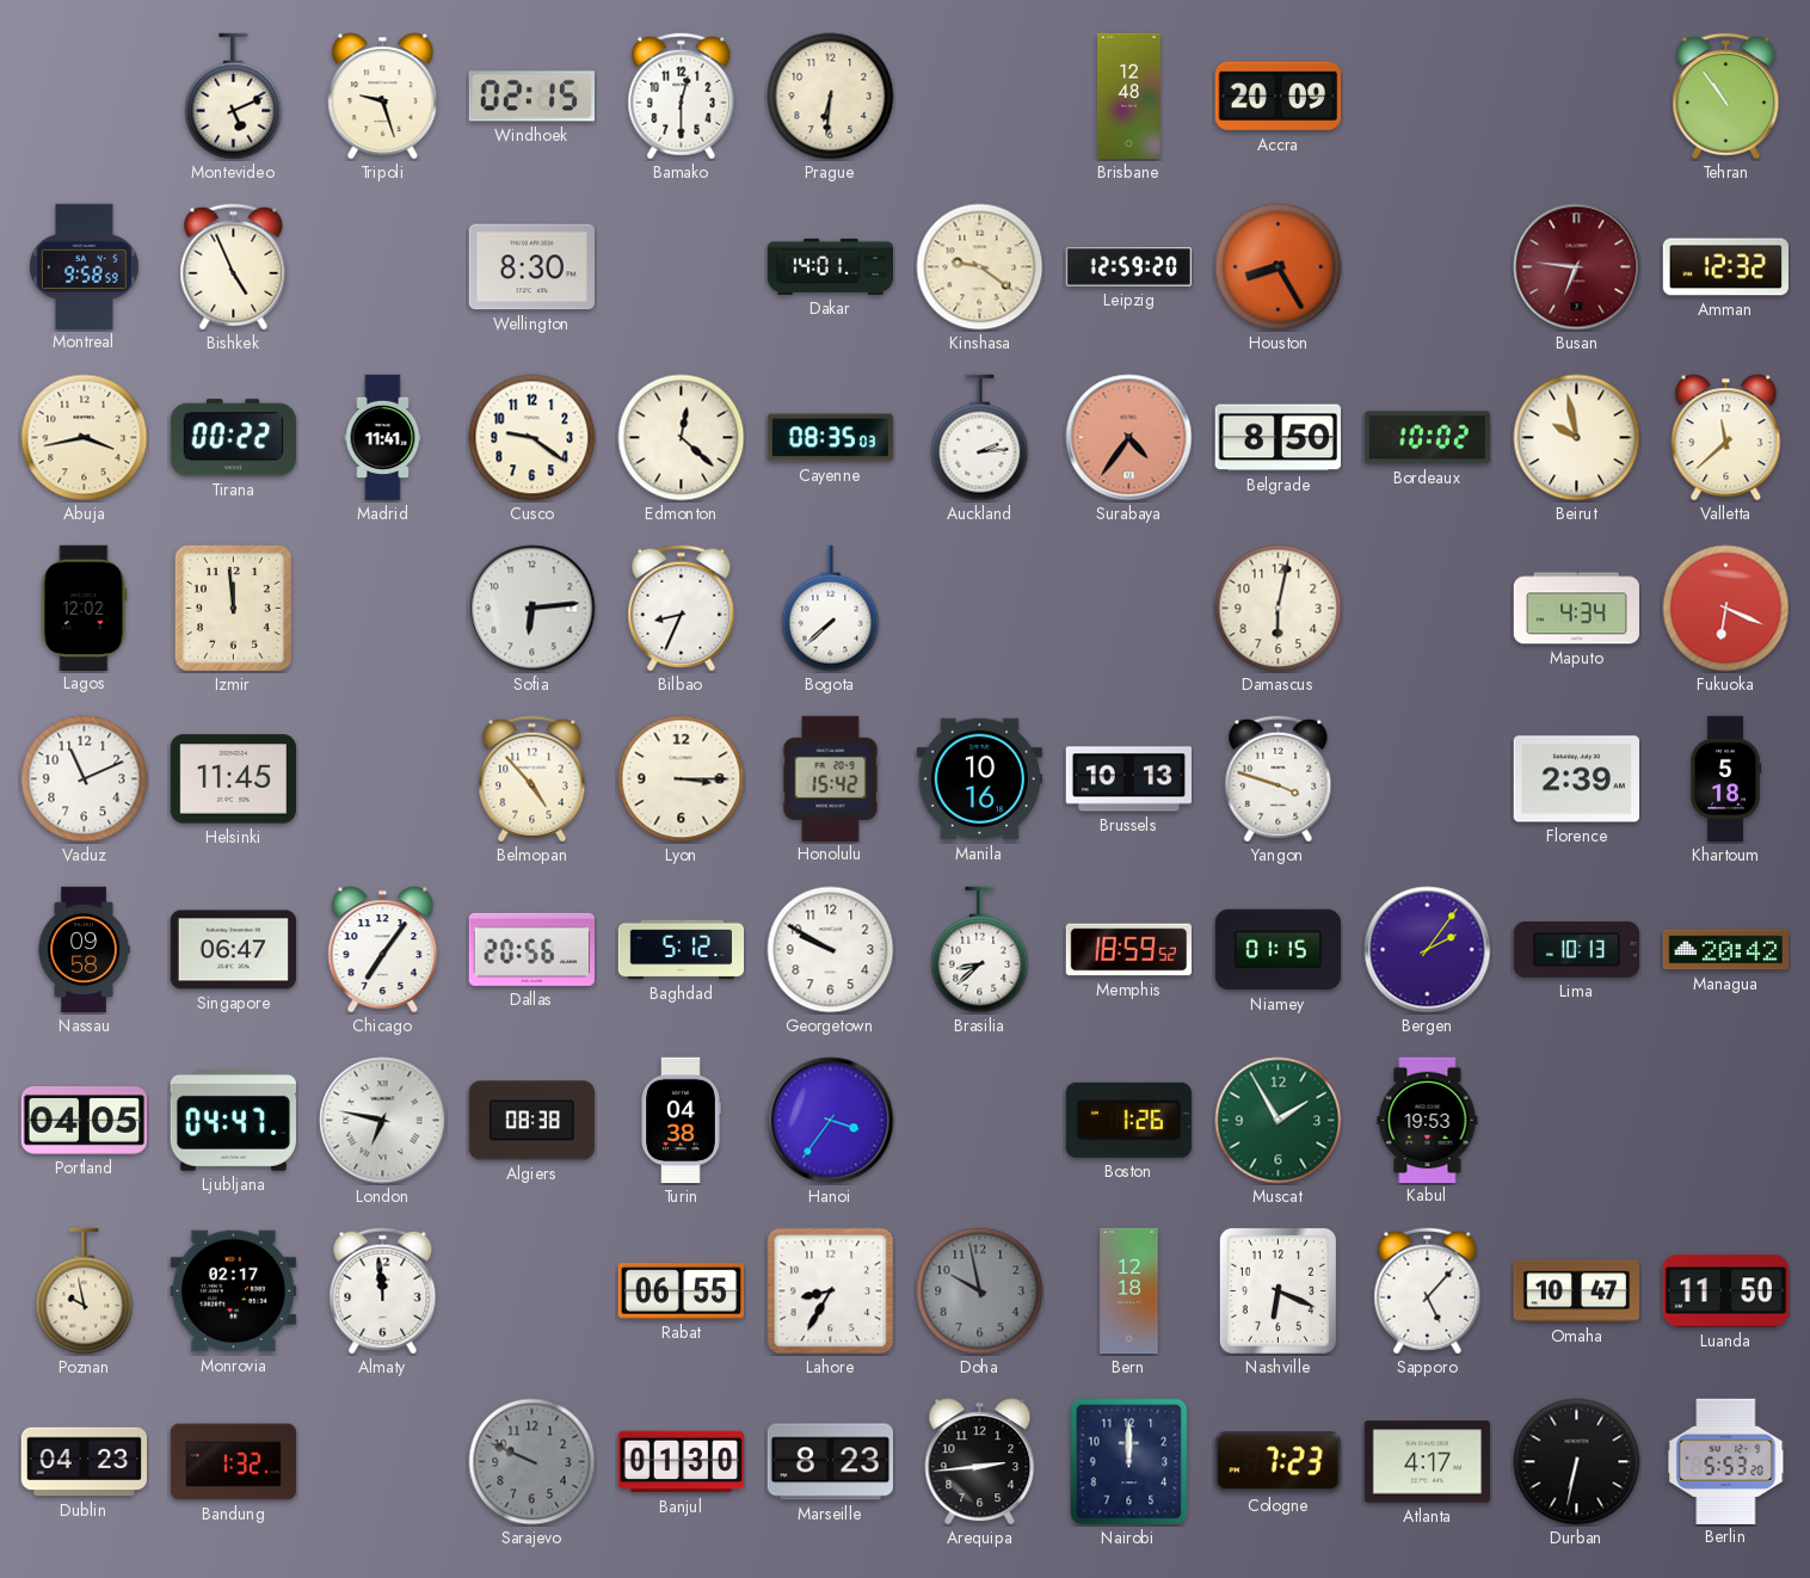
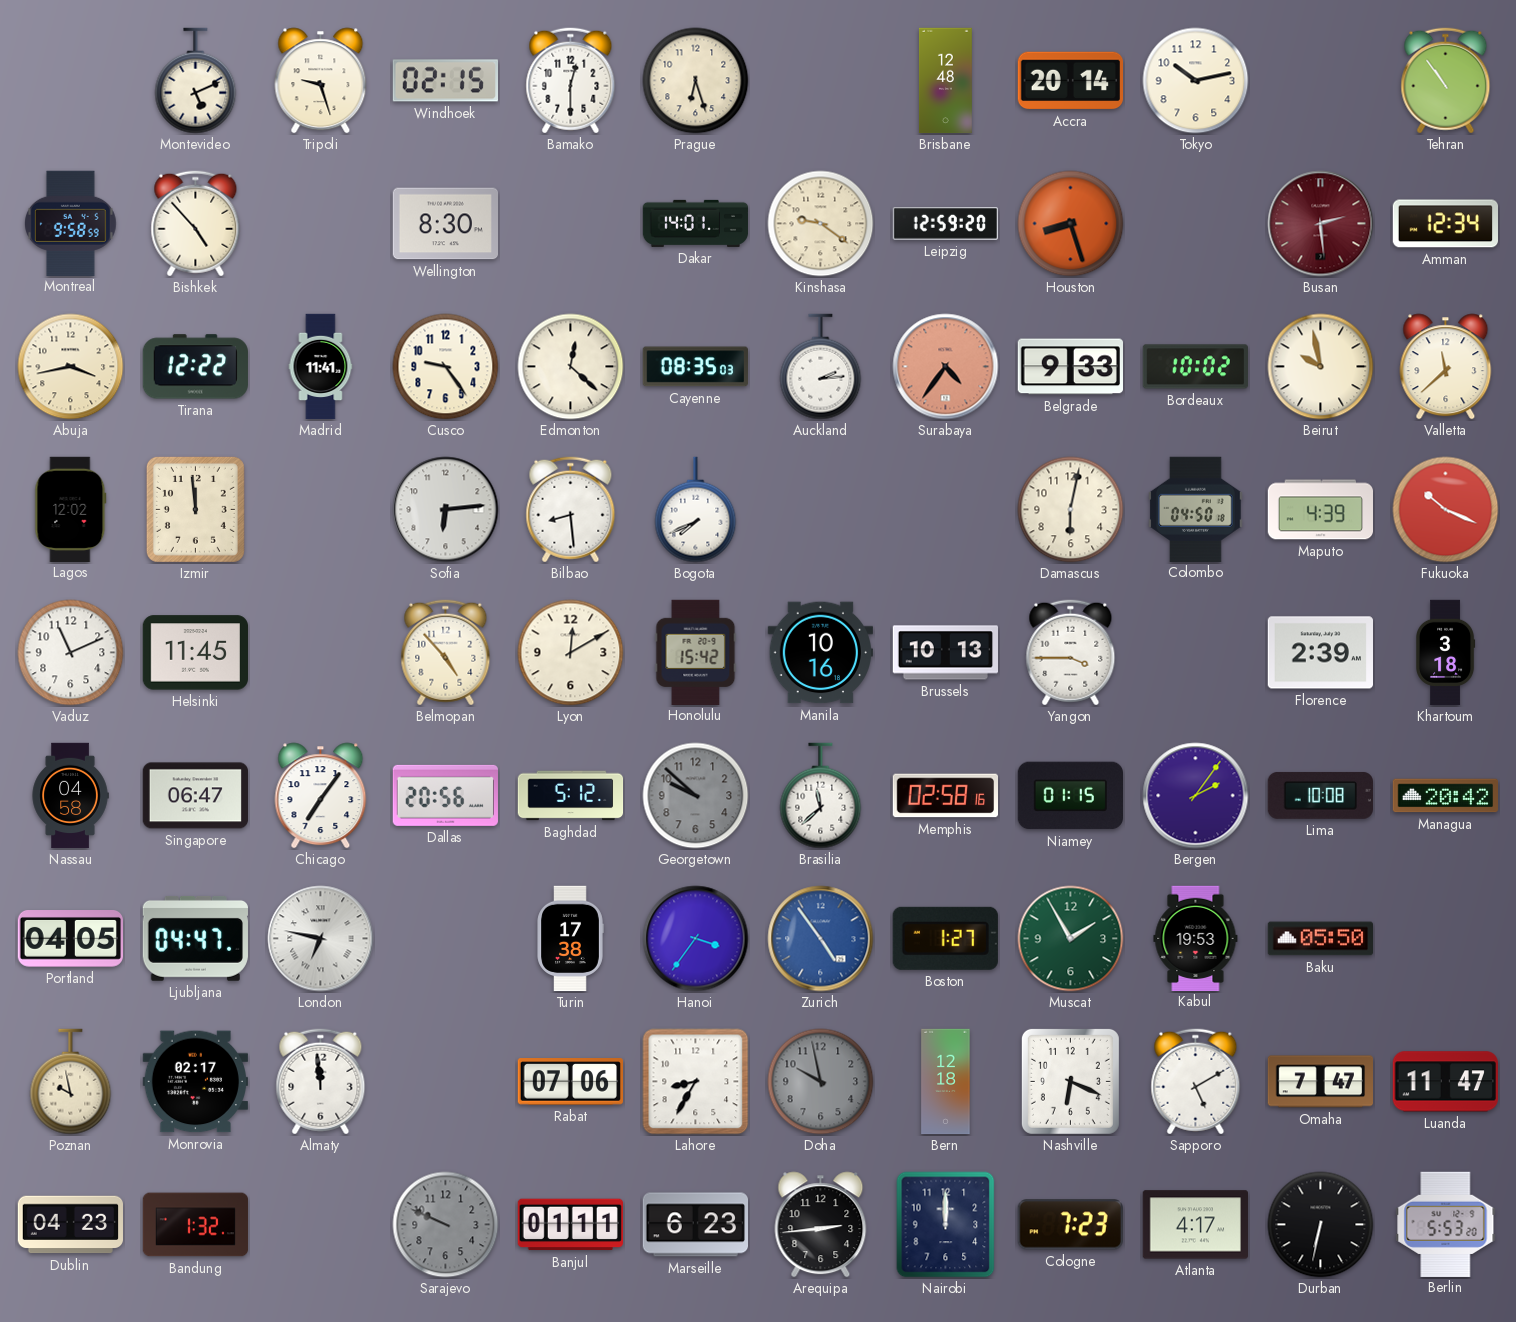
Prague: 6:31 -> 6:27 (696, 81)
Accra: 20:09 -> 20:14 (1070, 81)
Tokyo: none -> 10:13 (1196, 81)
Bishkek: 4:56 -> 4:53 (196, 224)
Houston: 8:25 -> 8:27 (1071, 224)
Busan: 6:46 -> 2:29 (1321, 224)
Amman: 12:32 -> 12:34 (1445, 224)
Tirana: 00:22 -> 12:22 (195, 367)
Cusco: 9:21 -> 9:24 (446, 367)
Belgrade: 8:50 -> 9:33 (1070, 367)
Bilbao: 8:34 -> 8:29 (571, 510)
Bogota: 7:38 -> 7:41 (696, 510)
Colombo: none -> 04:50 (1196, 509)
Maputo: 4:34 -> 4:39 (1321, 510)
Fukuoka: 6:19 -> 10:19 (1446, 510)
Lyon: 3:15 -> 12:10 (571, 653)
Yangon: 3:48 -> 3:45 (1071, 653)
Khartoum: 5:18 -> 3:18 (1446, 653)
Nassau: 09:58 -> 04:58 (70, 796)
Georgetown: 9:50 -> 9:52 (696, 796)
Georgetown dial: white -> grey (696, 796)
Brasilia: 8:38 -> 11:38 (821, 796)
Memphis: 18:59 -> 02:58 (945, 796)
Lima: 10:13 -> 10:08 (1320, 795)
Algiers: 08:38 -> none (531, 1121)
Turin: 04:38 -> 17:38 (570, 939)
Zurich: none -> 4:54 (821, 939)
Boston: 1:26 -> 1:27 (945, 938)
Baku: none -> 05:50 (1321, 939)
Rabat: 06:55 -> 07:06 (570, 1082)
Sapporo: 5:07 -> 5:10 (1196, 1082)
Omaha: 10:47 -> 7:47 (1320, 1082)
Luanda: 11:50 -> 11:47 (1445, 1082)
Banjul: 01:30 -> 01:11 (570, 1225)
Marseille: 8:23 -> 6:23 (695, 1225)
